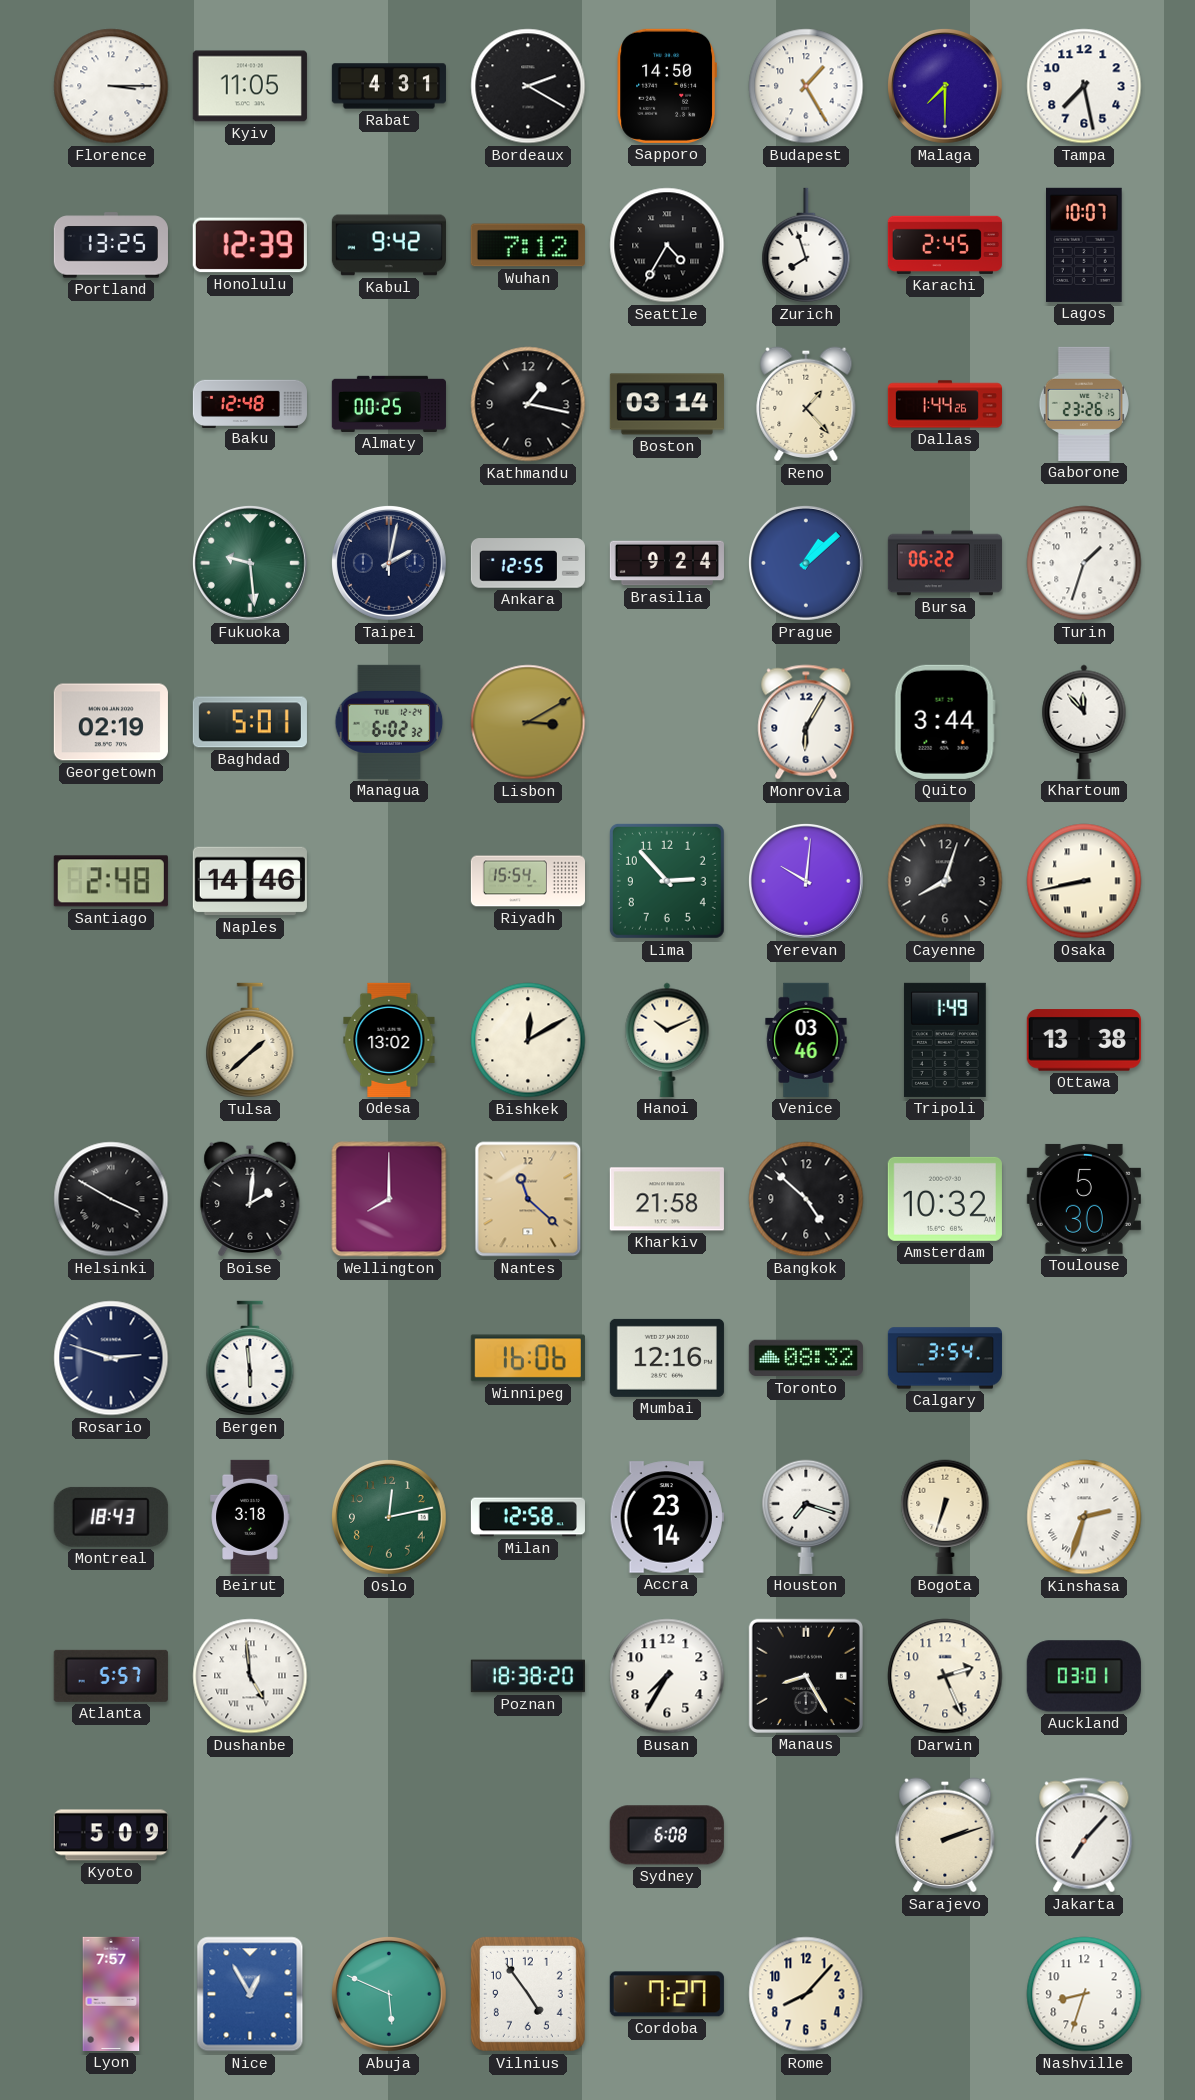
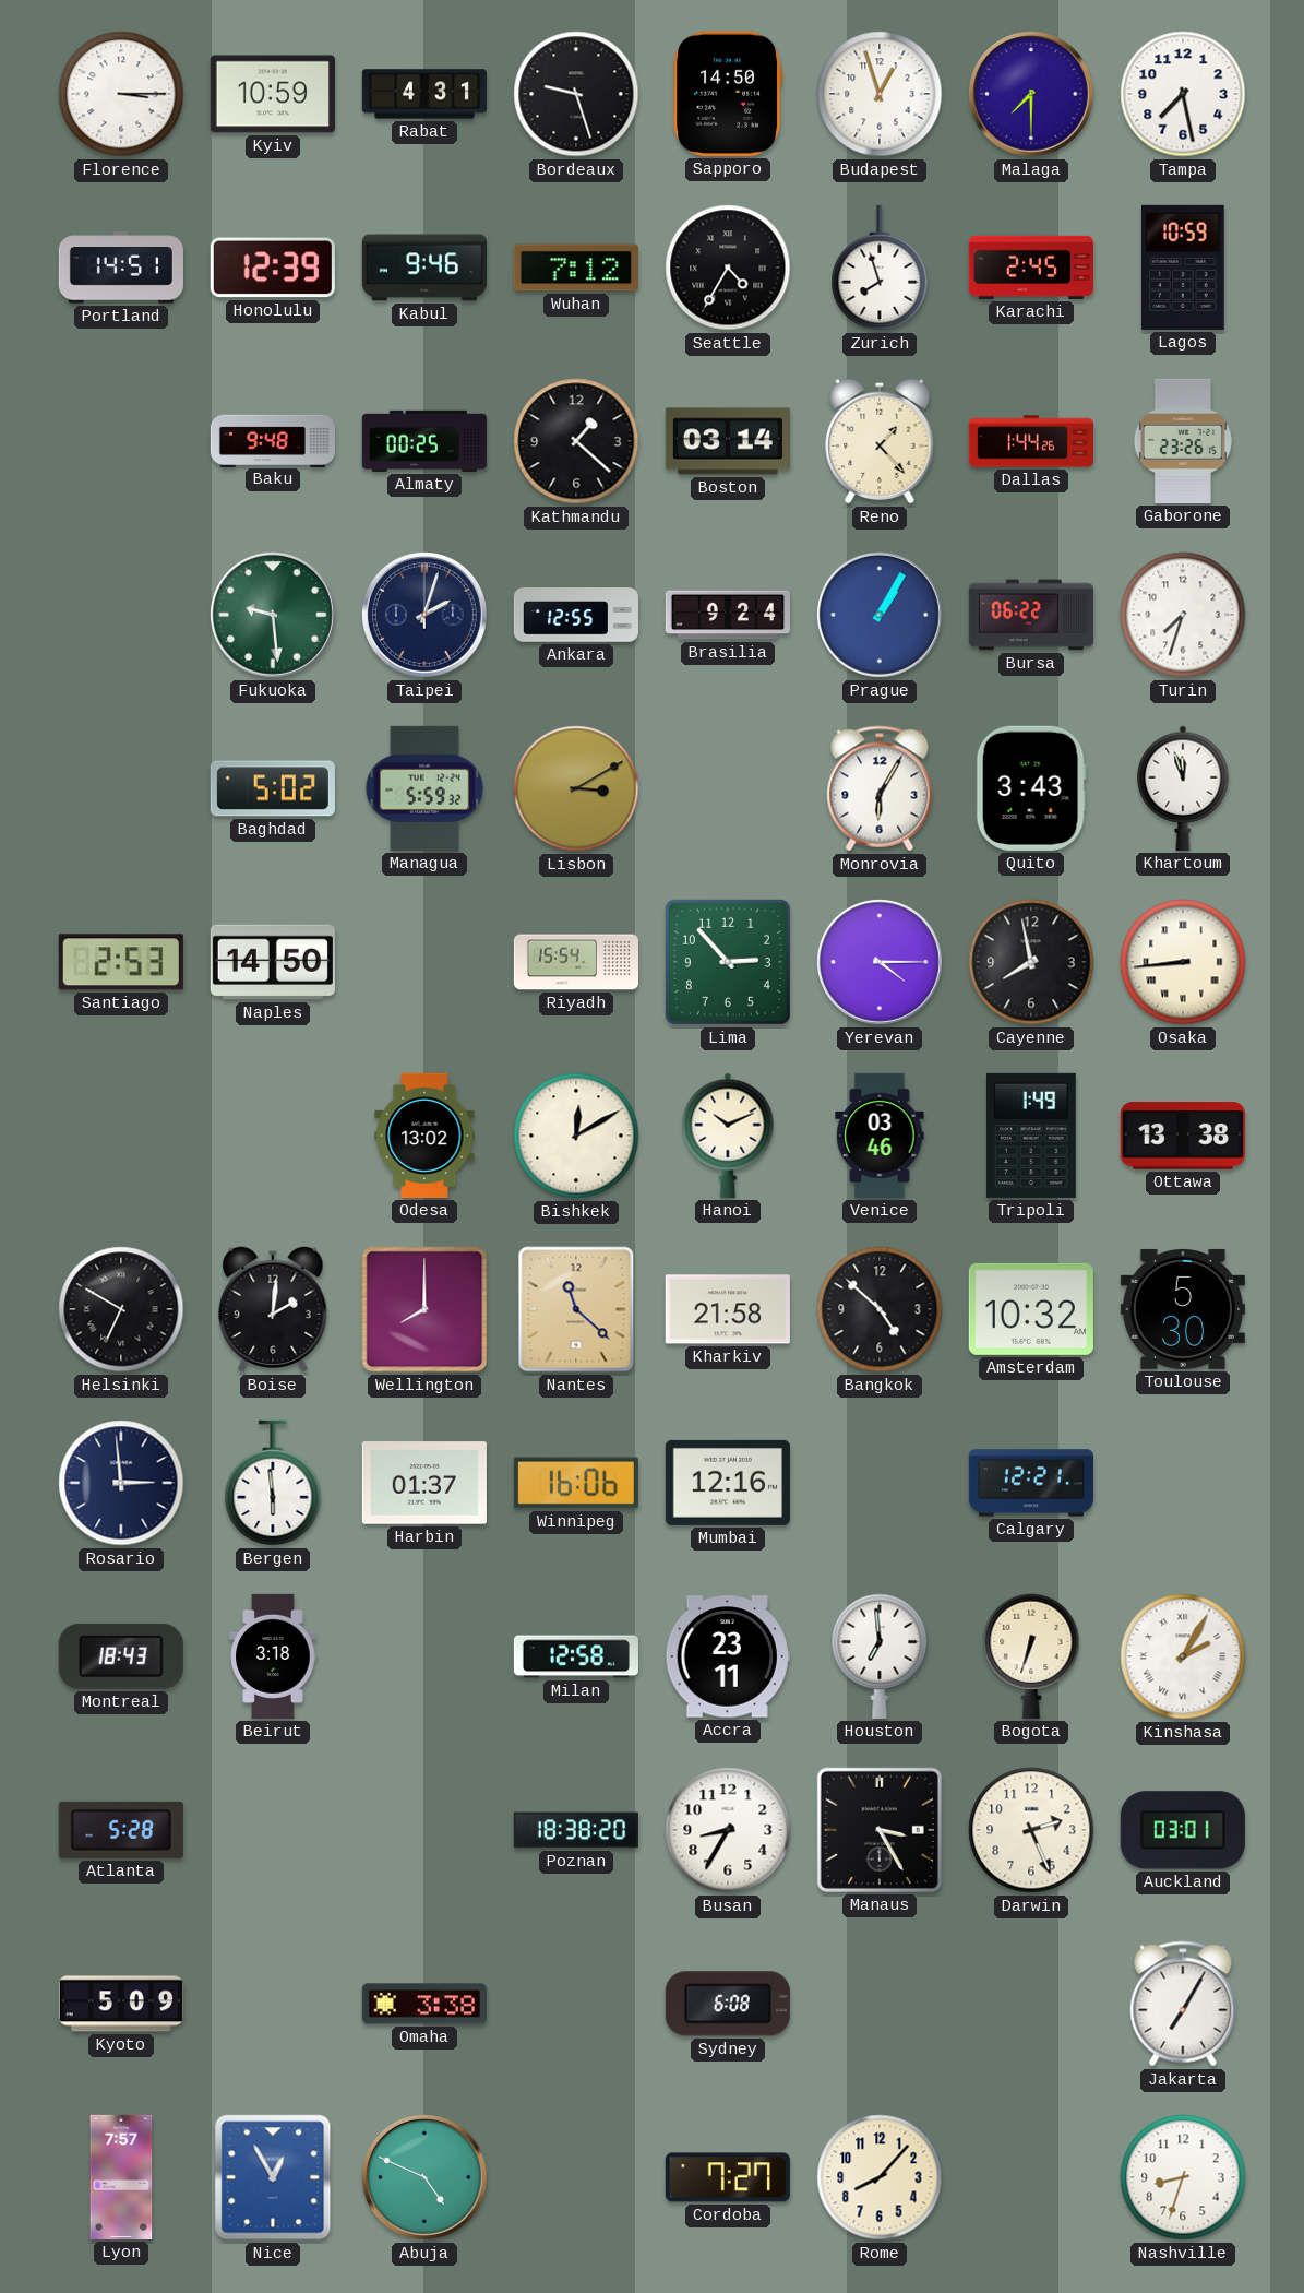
Kyiv: 11:05 -> 10:59 (273, 94)
Bordeaux: 2:20 -> 9:27 (576, 94)
Budapest: 1:25 -> 12:57 (880, 94)
Portland: 13:25 -> 14:51 (121, 268)
Kabul: 9:42 -> 9:46 (424, 268)
Lagos: 10:07 -> 10:59 (1184, 268)
Baku: 12:48 -> 9:48 (273, 440)
Kathmandu: 1:17 -> 1:22 (576, 441)
Taipei: 2:02 -> 2:03 (424, 615)
Prague: 1:08 -> 1:05 (880, 615)
Turin: 1:33 -> 7:33 (1183, 615)
Georgetown: 02:19 -> none (111, 722)
Baghdad: 5:01 -> 5:02 (273, 788)
Managua: 6:02 -> 5:59 (424, 788)
Quito: 3:44 -> 3:43 (1031, 788)
Khartoum: 11:53 -> 11:57 (1183, 788)
Santiago: 2:48 -> 2:53 (121, 962)
Naples: 14:46 -> 14:50 (273, 962)
Yerevan: 10:01 -> 4:15 (880, 962)
Cayenne: 8:03 -> 7:58 (1031, 962)
Osaka: 8:43 -> 8:44 (1183, 962)
Tulsa: 1:38 -> none (250, 1040)
Helsinki: 3:50 -> 6:50 (121, 1309)
Rosario: 2:48 -> 2:59 (121, 1483)
Harbin: none -> 01:37 (424, 1483)
Toronto: 08:32 -> none (806, 1358)
Calgary: 3:54 -> 12:21 (1031, 1483)
Oslo: 12:13 -> none (389, 1517)
Accra: 23:14 -> 23:11 (728, 1656)
Houston: 7:18 -> 6:59 (880, 1656)
Kinshasa: 2:33 -> 2:05 (1183, 1656)
Atlanta: 5:57 -> 5:28 (121, 1830)
Dushanbe: 4:59 -> none (250, 1676)
Busan: 7:35 -> 8:35 (728, 1830)
Manaus: 8:25 -> 3:25 (880, 1830)
Omaha: none -> 3:38 (424, 2004)
Sarajevo: 2:12 -> none (945, 1835)
Jakarta: 7:07 -> 7:05 (1183, 2004)
Abuja: 5:49 -> 4:49 (424, 2177)
Vilnius: 4:54 -> none (528, 1994)
